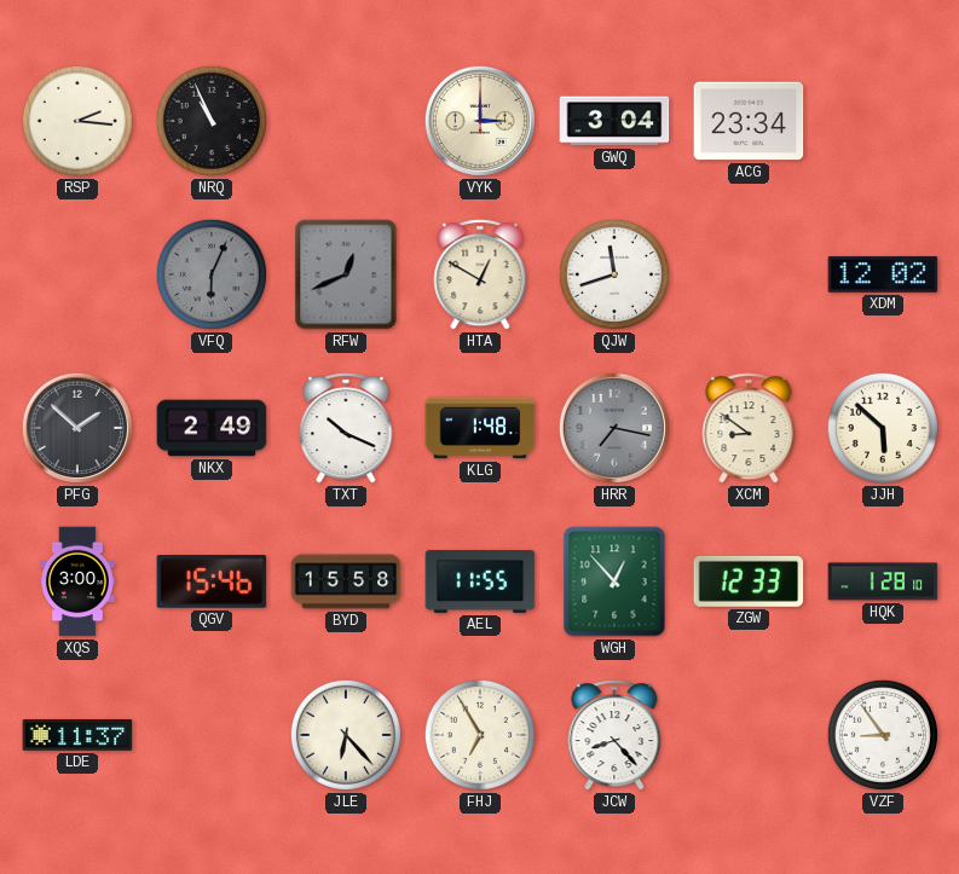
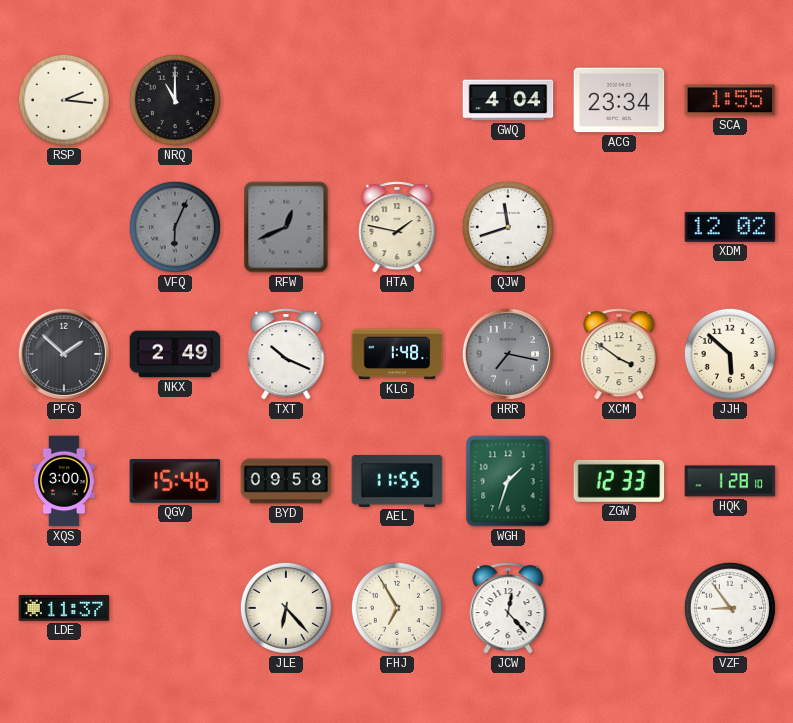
NRQ: 10:56 -> 11:00 (175, 100)
VYK: 3:00 -> none (480, 121)
GWQ: 3:04 -> 4:04 (508, 100)
SCA: none -> 1:55 (730, 100)
HTA: 12:50 -> 1:47 (397, 227)
XCM: 8:51 -> 3:51 (619, 354)
BYD: 15:58 -> 09:58 (286, 481)
WGH: 12:53 -> 1:33 (508, 481)
JCW: 8:23 -> 12:23 (508, 608)
